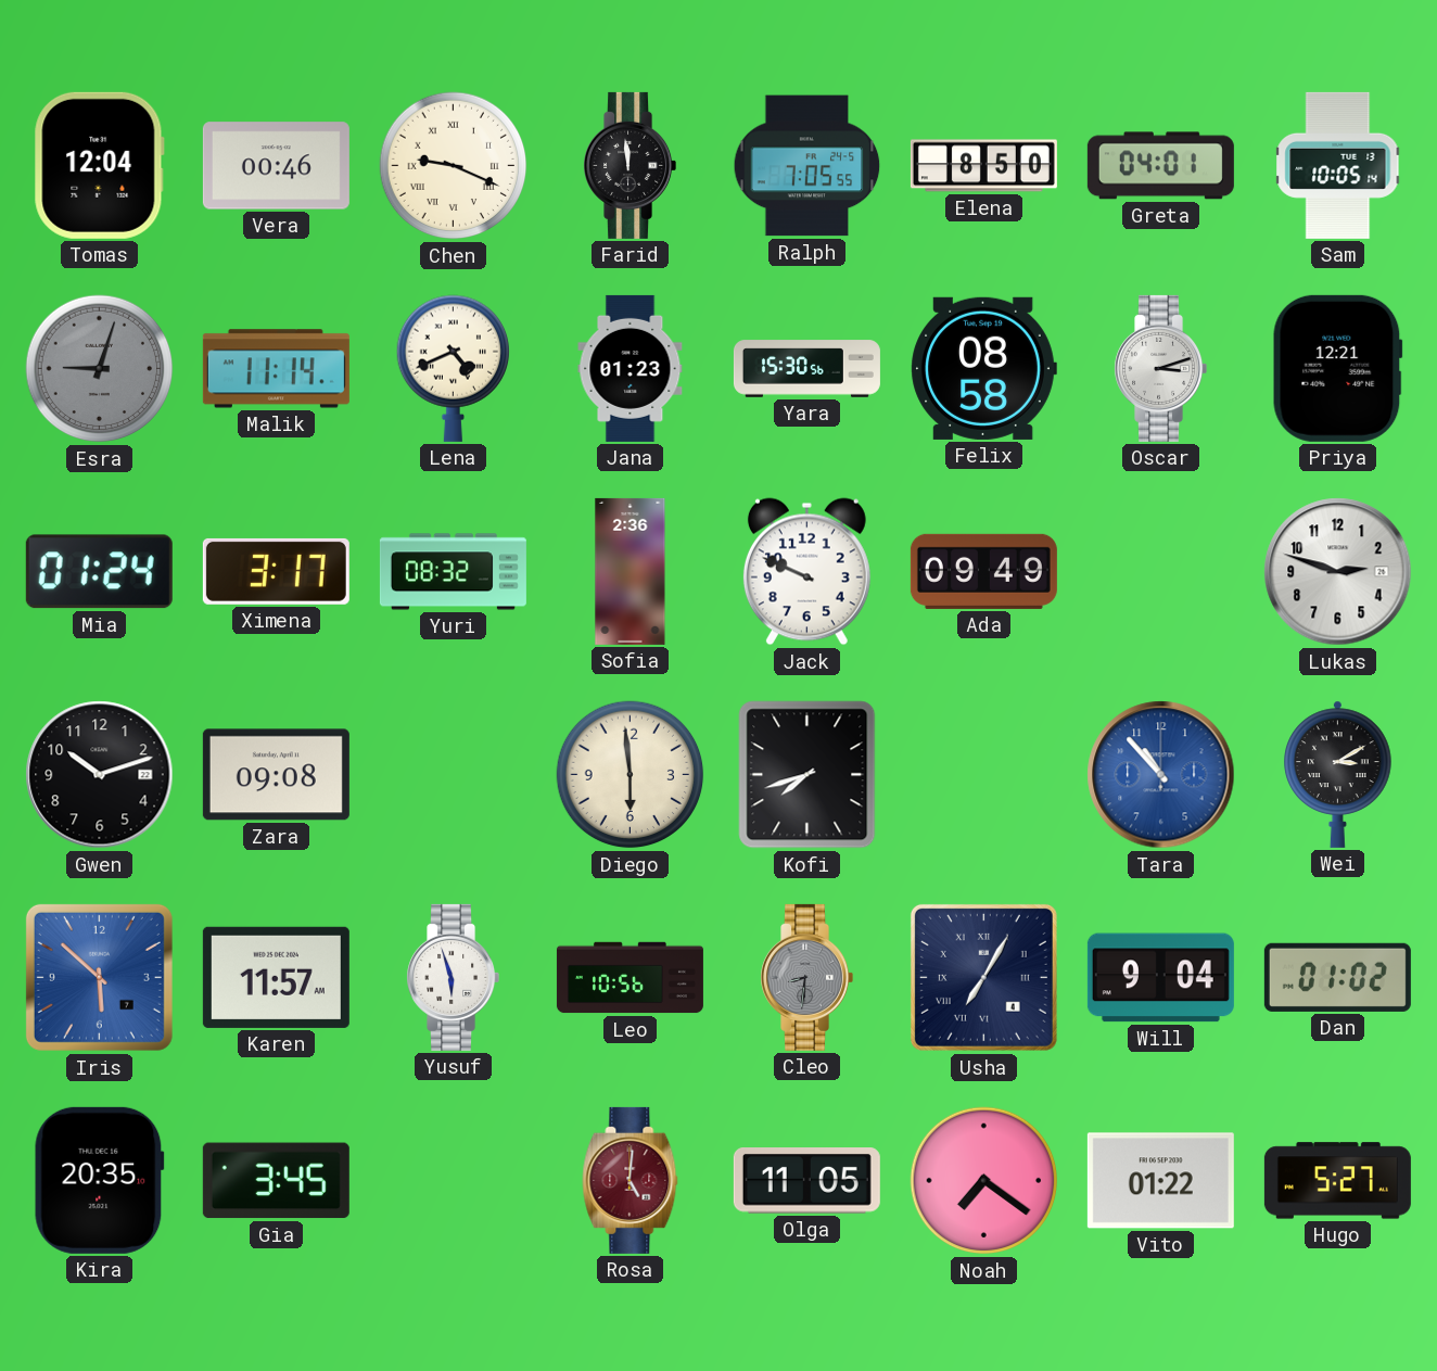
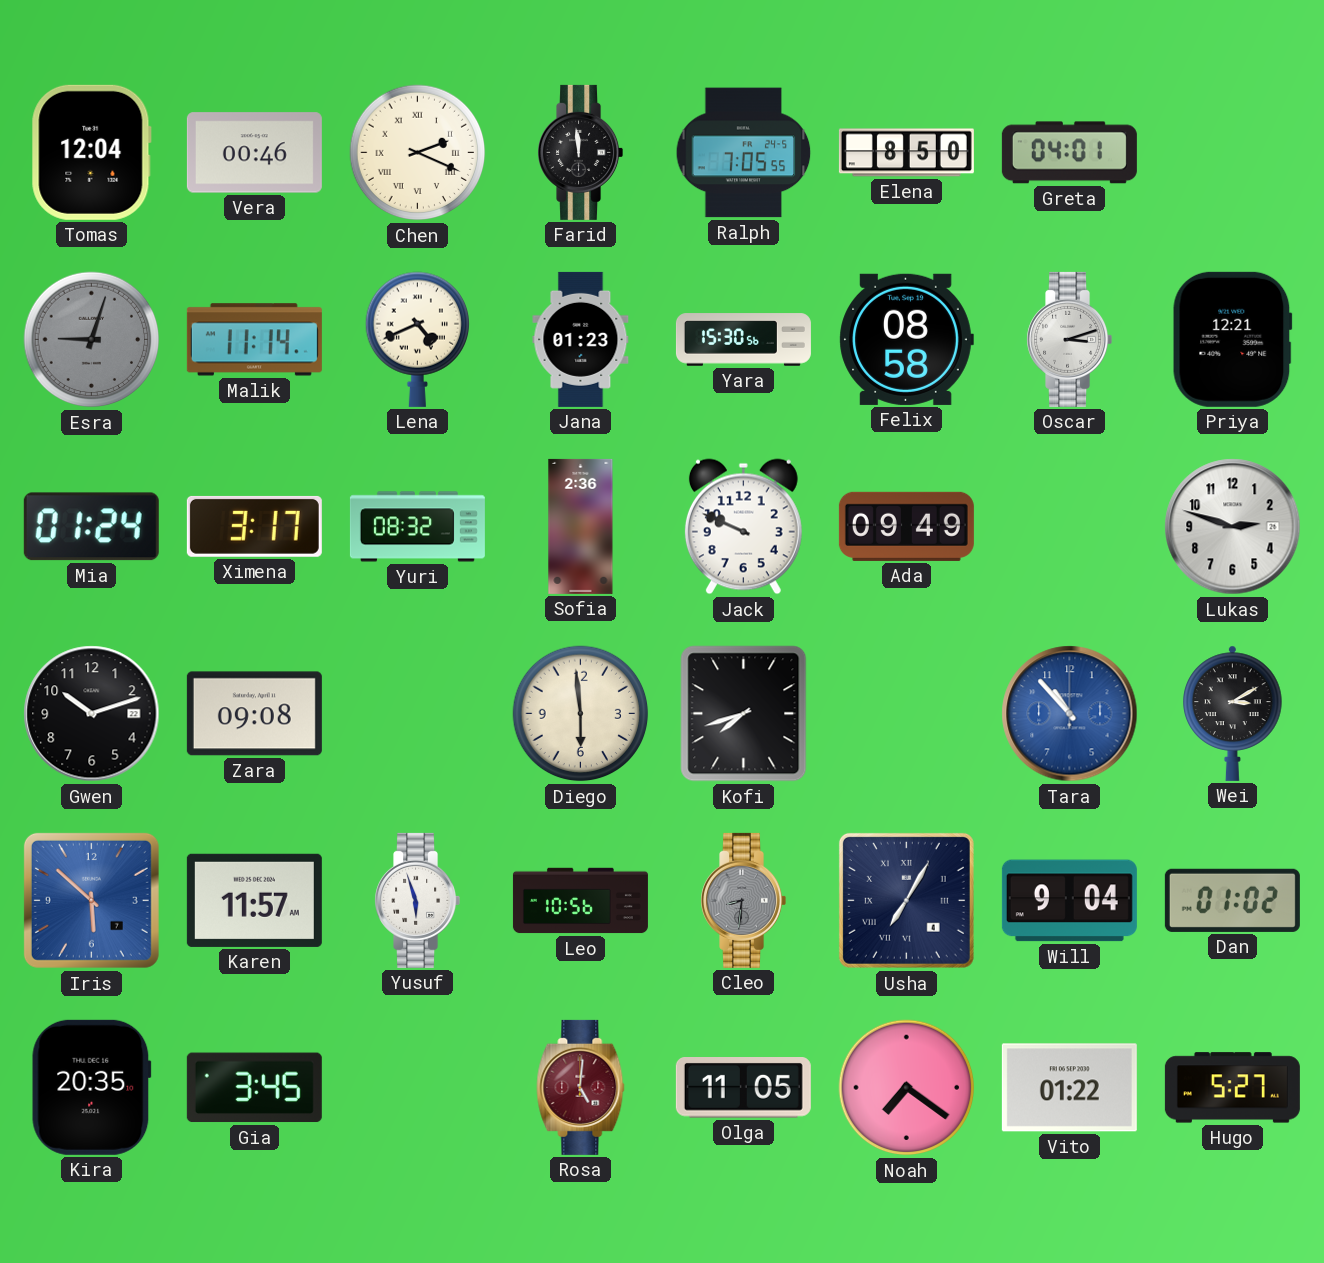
Chen: 9:19 -> 2:19 (418, 153)
Sam: 10:05 -> none (1338, 165)
